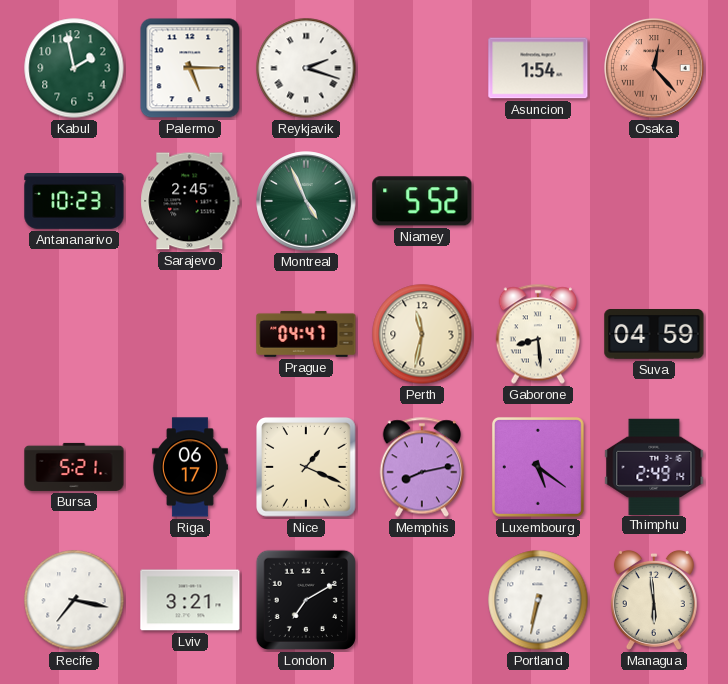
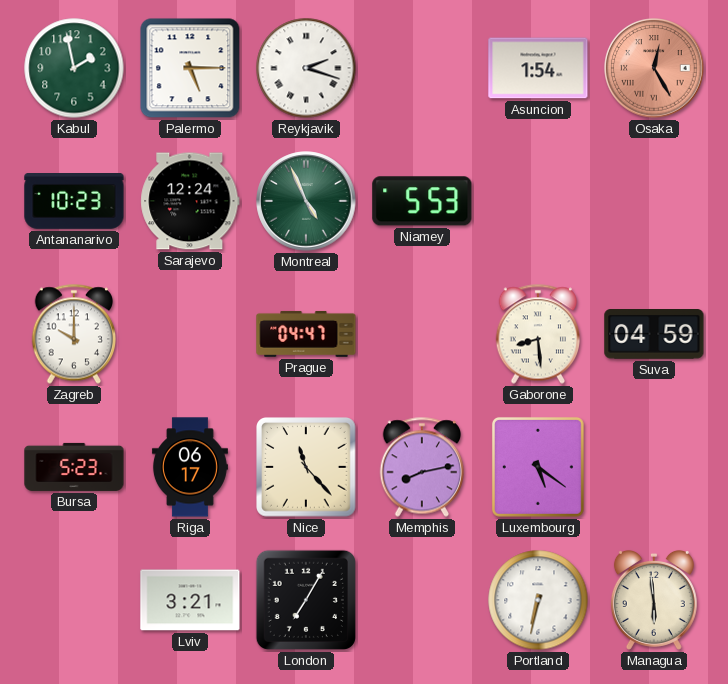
Osaka: 12:23 -> 12:25 (654, 68)
Sarajevo: 2:45 -> 12:24 (190, 201)
Niamey: 5:52 -> 5:53 (422, 201)
Zagreb: none -> 10:00 (73, 334)
Perth: 11:32 -> none (422, 334)
Bursa: 5:21 -> 5:23 (74, 467)
Nice: 1:19 -> 11:23 (306, 467)
Thimphu: 2:49 -> none (654, 466)
Recife: 7:17 -> none (74, 600)
London: 7:10 -> 7:05 (306, 600)
